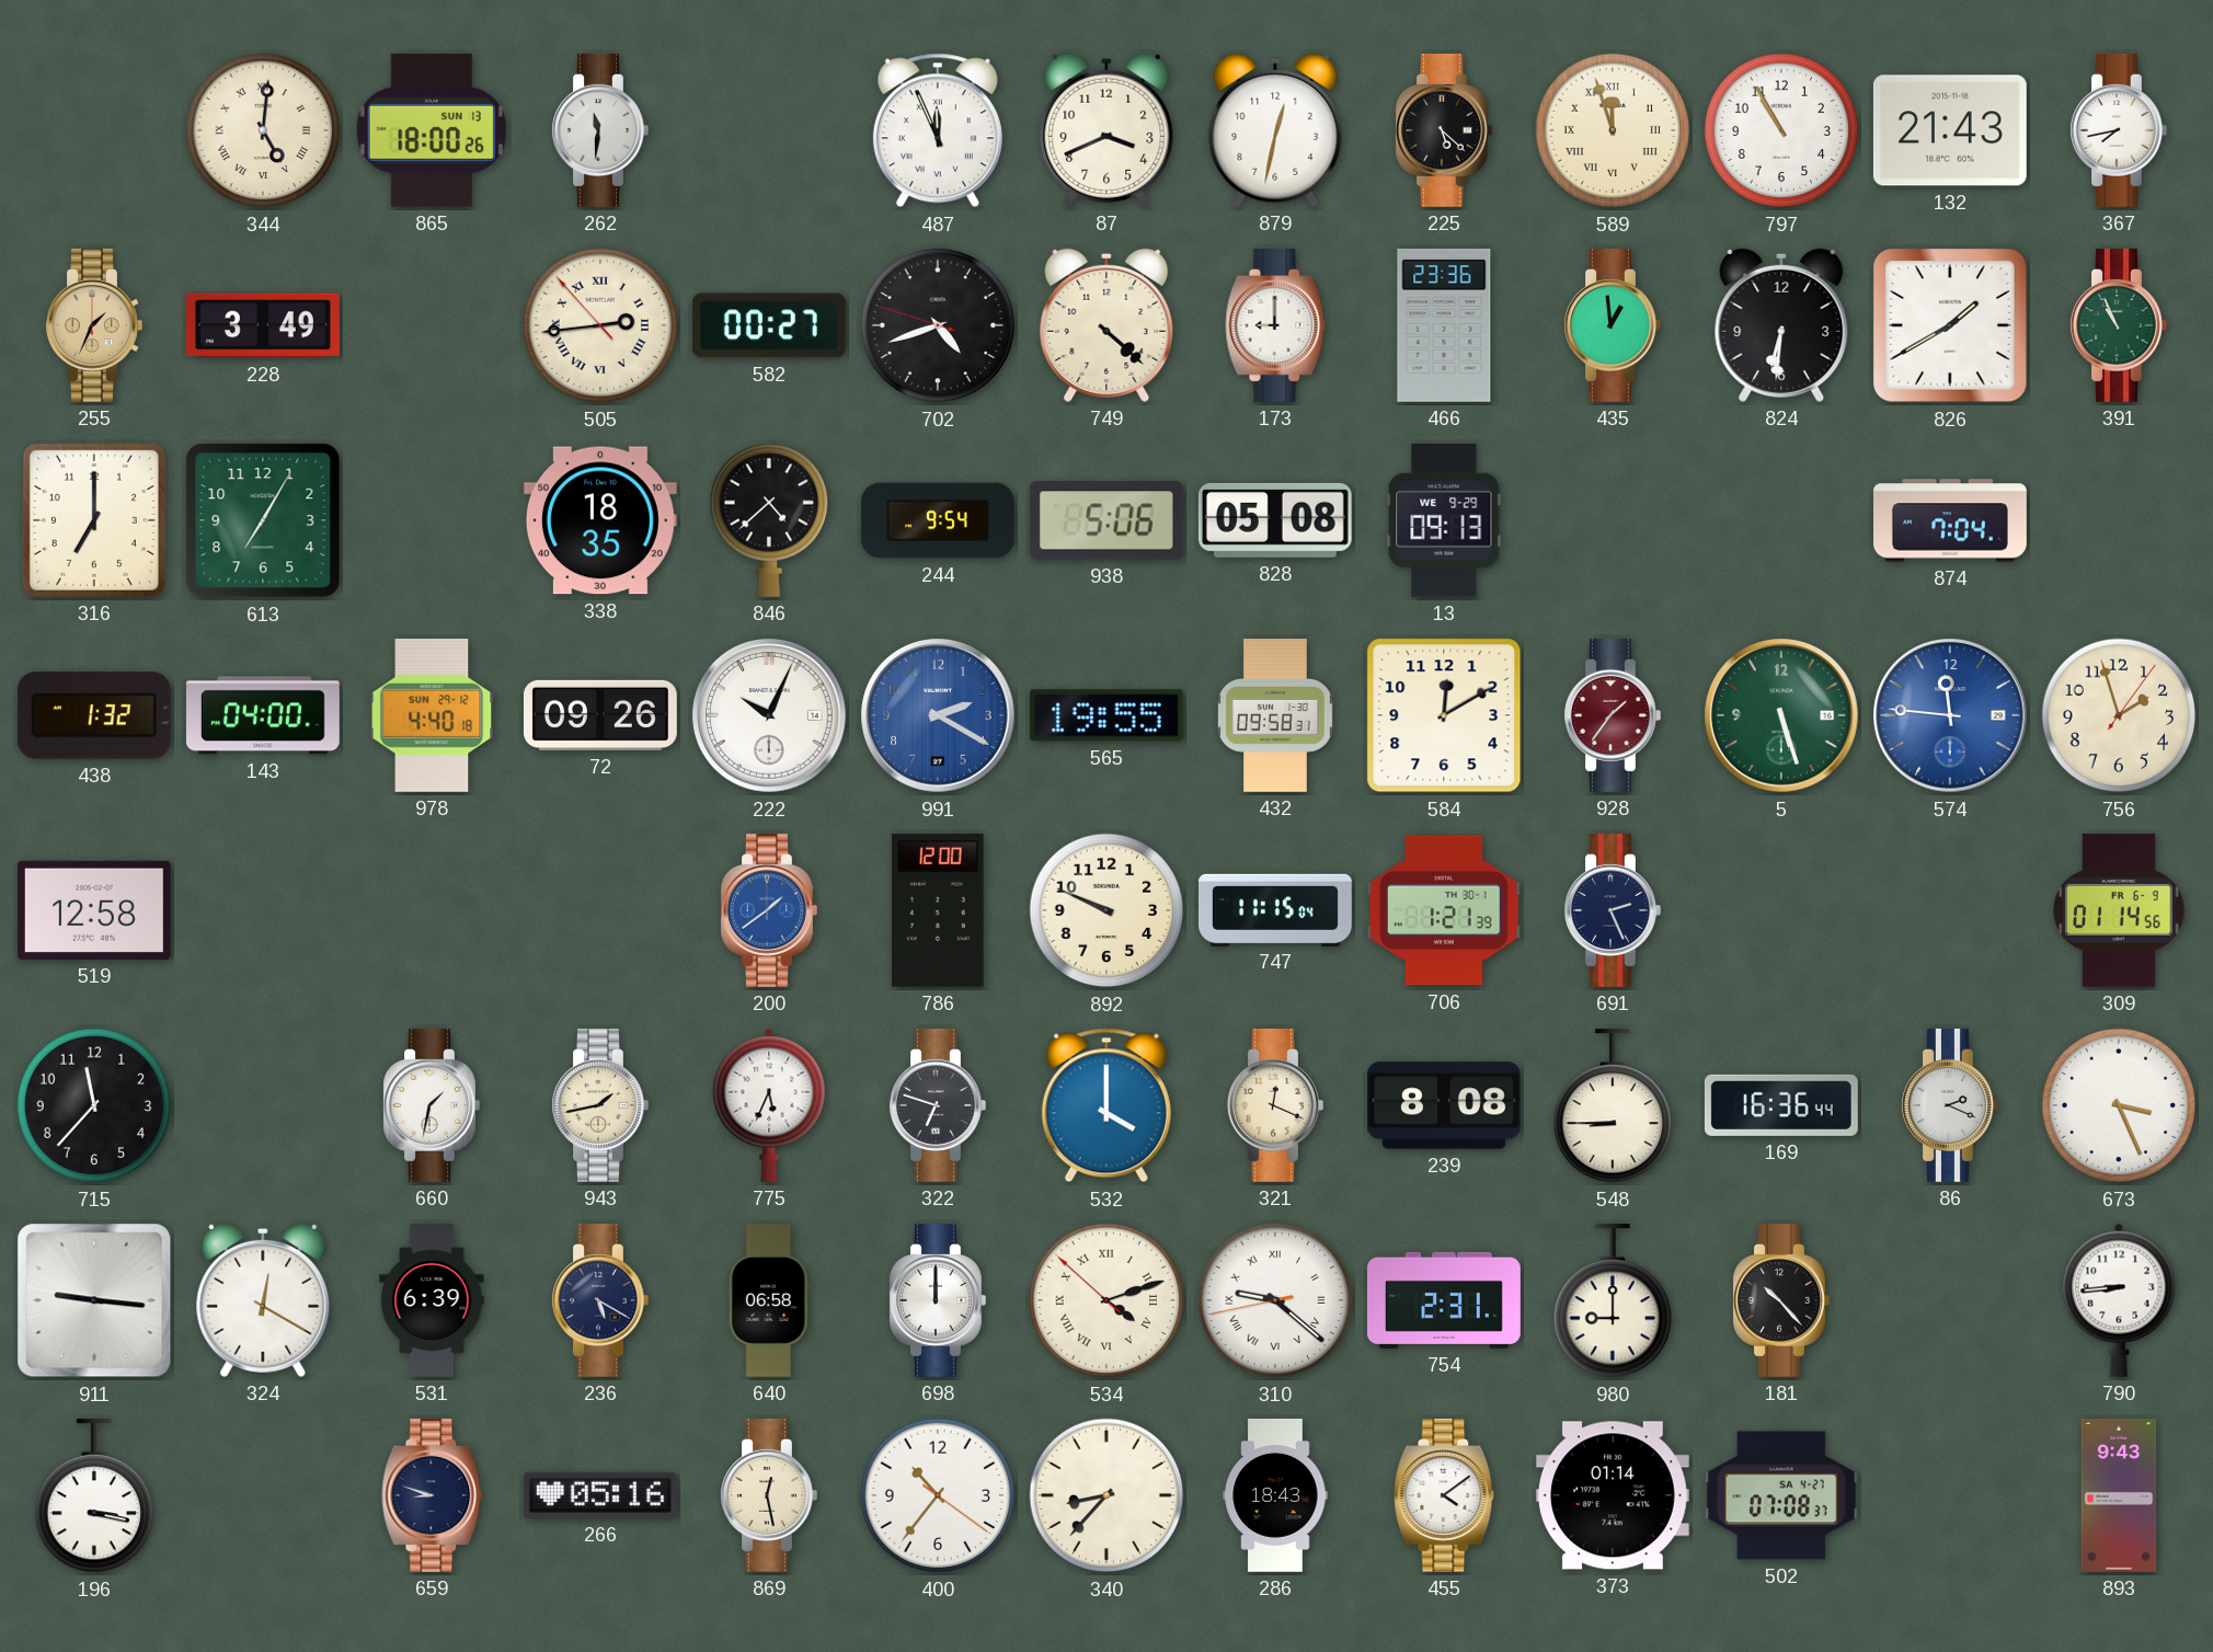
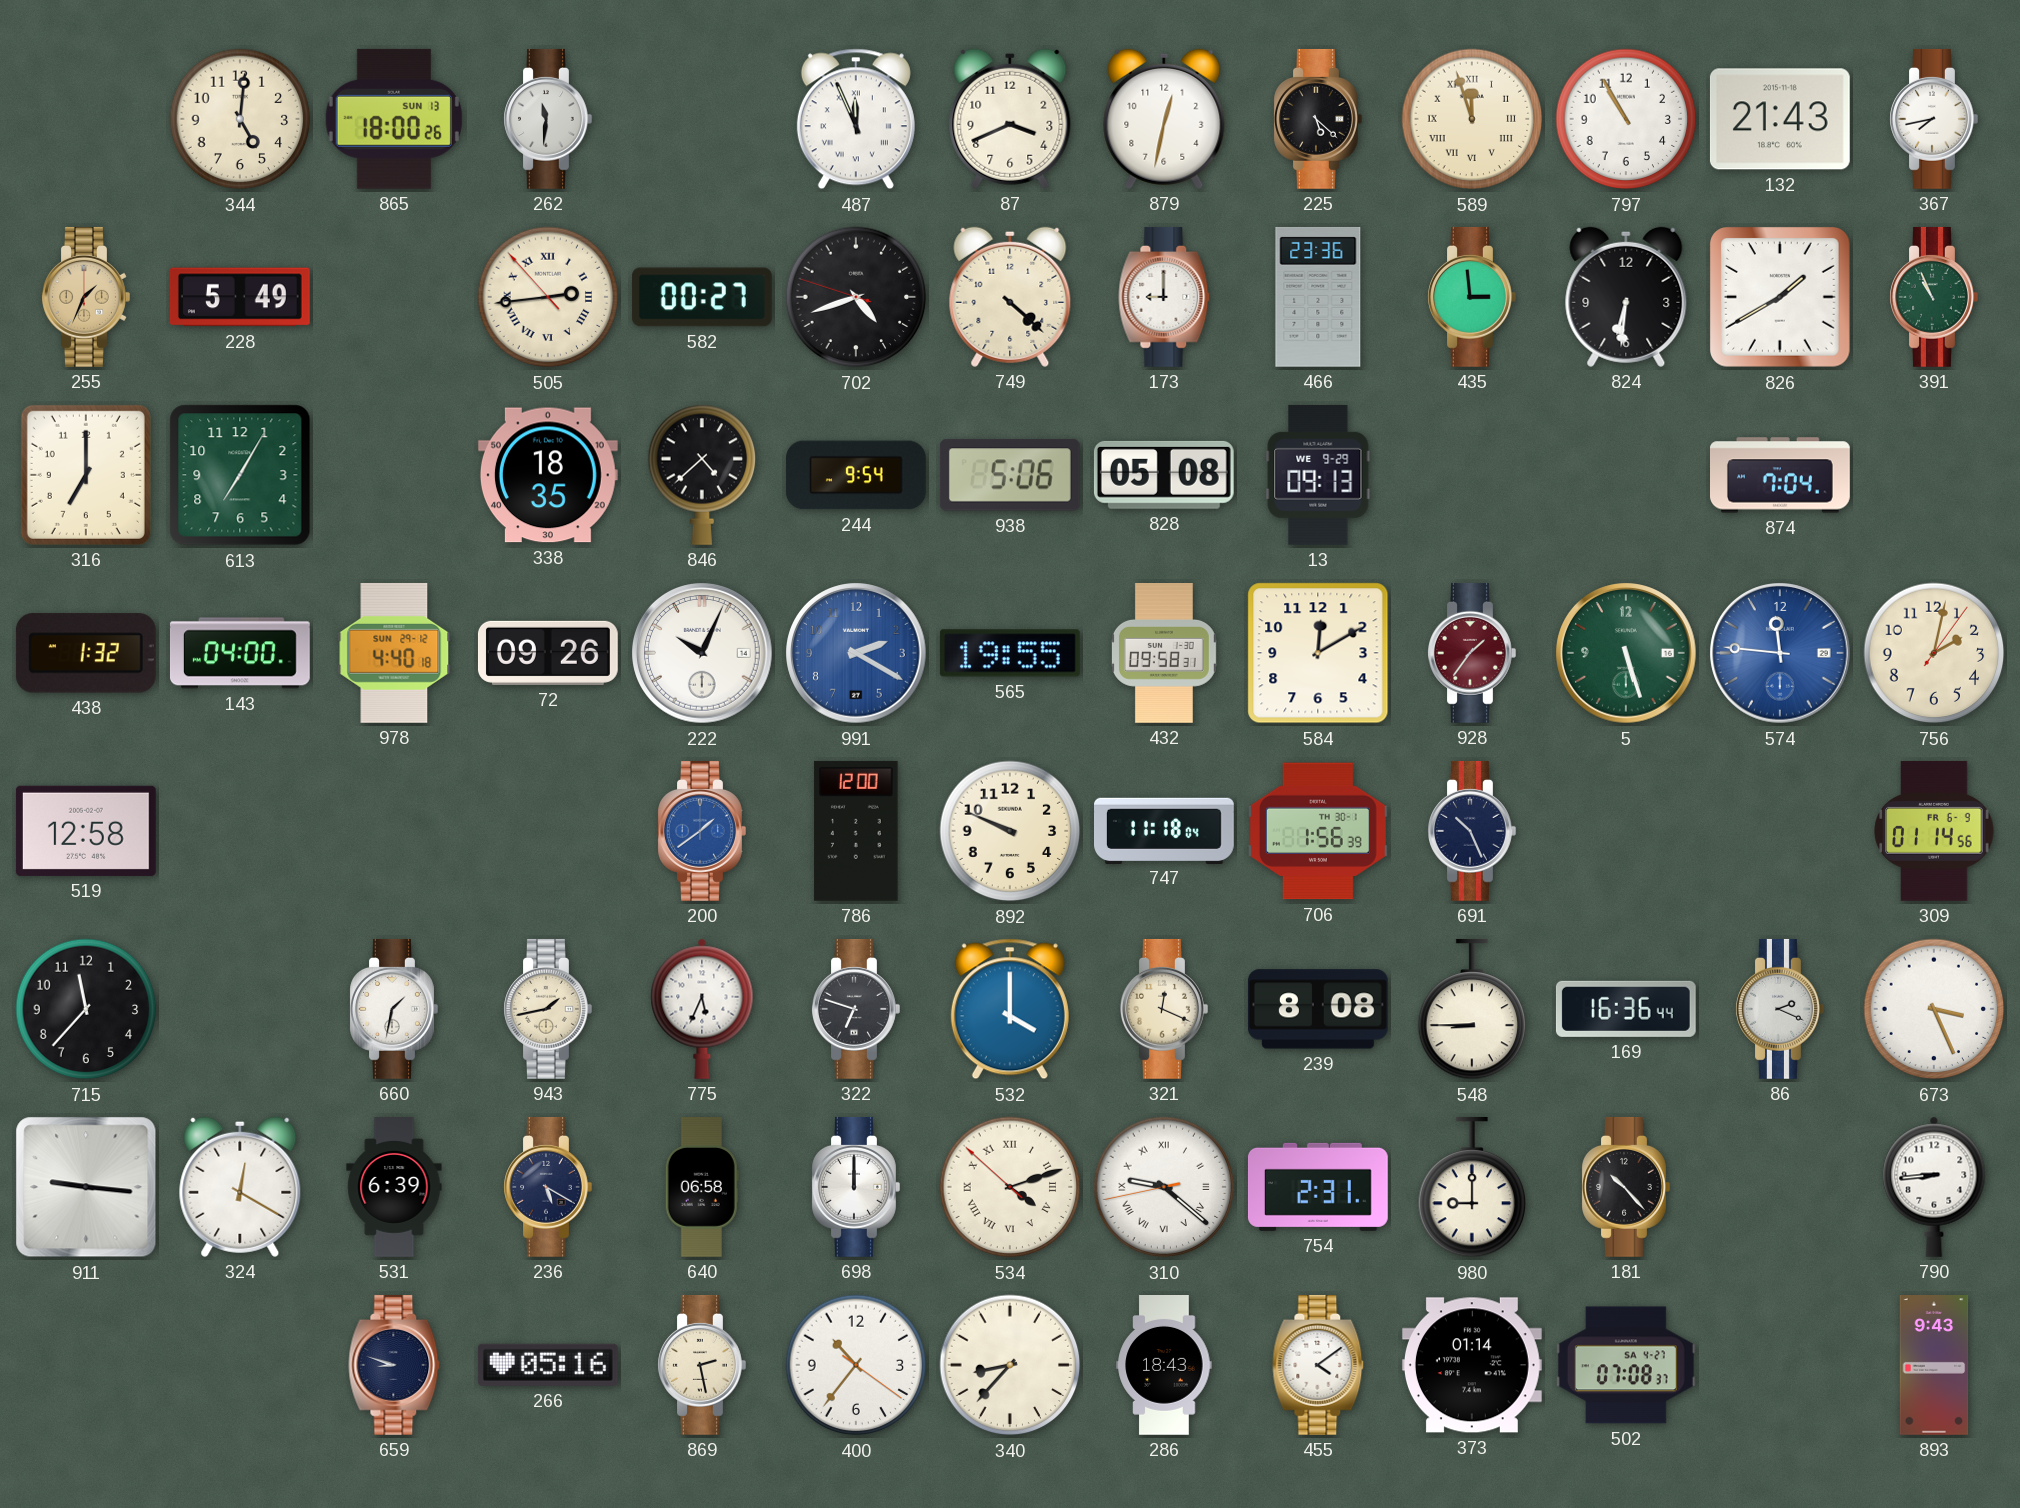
344 numerals: Roman -> Arabic (240, 119)
228: 3:49 -> 5:49 (240, 297)
435: 12:59 -> 2:59 (1472, 297)
756: 1:57 -> 2:02 (1934, 653)
747: 11:15 -> 11:18 (1165, 830)
706: 1:21 -> 1:56 (1318, 831)
691: 2:26 -> 10:26 (1472, 831)
196: 3:17 -> none (94, 1495)
869: 12:28 -> 2:28 (702, 1365)
